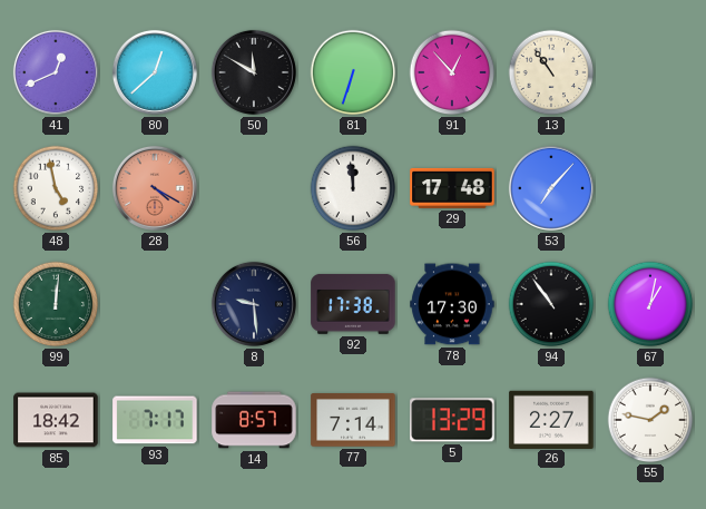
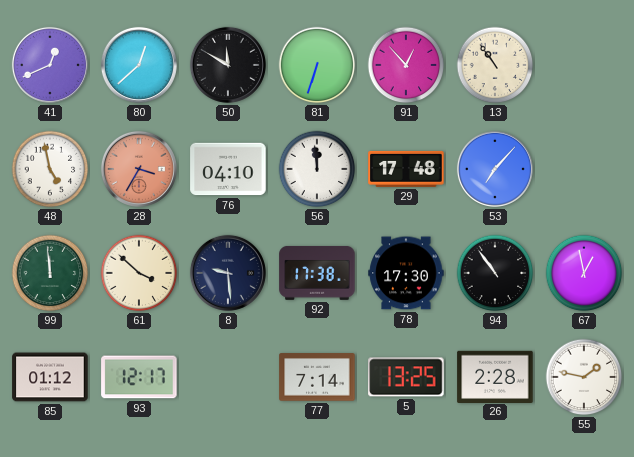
28: 4:20 -> 3:35 (139, 169)
76: none -> 04:10 (228, 169)
99: 12:01 -> 11:59 (50, 273)
61: none -> 3:52 (139, 273)
67: 1:02 -> 12:58 (584, 273)
85: 18:42 -> 01:12 (50, 377)
93: 7:17 -> 12:17 (139, 377)
14: 8:57 -> none (254, 420)
5: 13:29 -> 13:25 (406, 377)
26: 2:27 -> 2:28 (495, 376)
